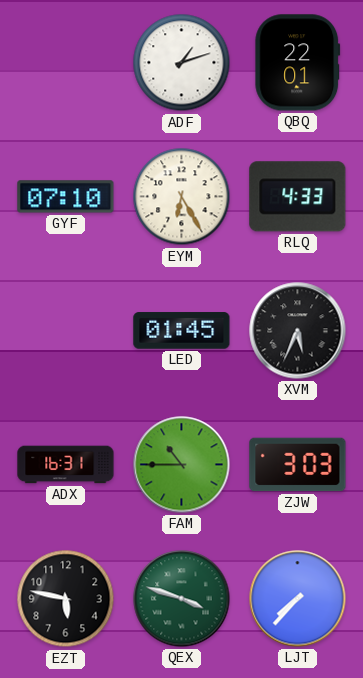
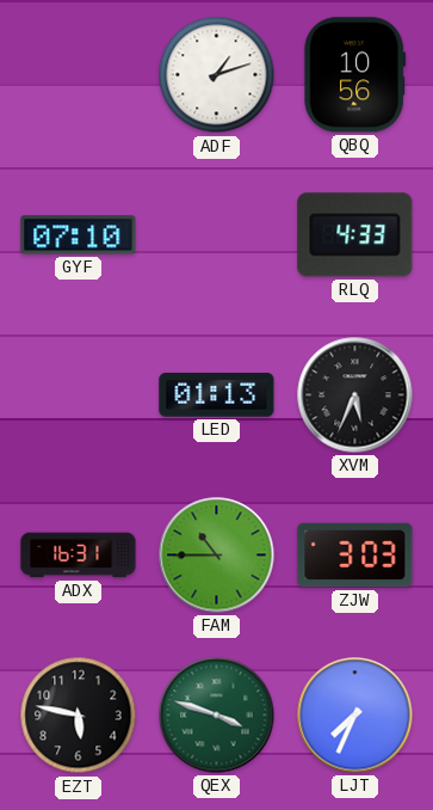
QBQ: 22:01 -> 10:56 (355, 75)
EYM: 6:25 -> none (182, 197)
LED: 01:45 -> 01:13 (217, 395)
LJT: 7:37 -> 7:34 (355, 716)
